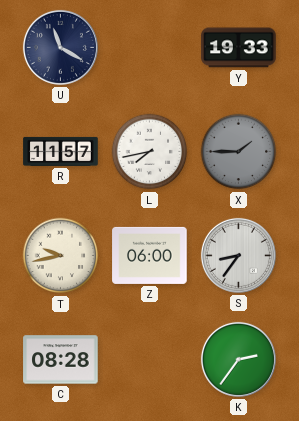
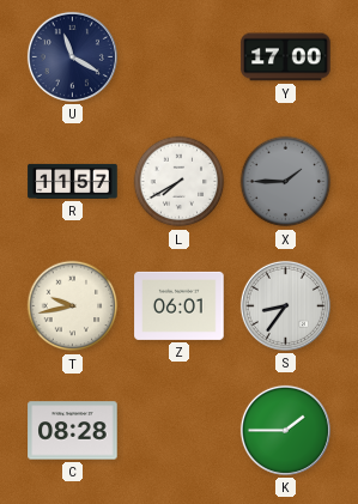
Y: 19:33 -> 17:00 (286, 57)
L: 7:43 -> 7:40 (180, 182)
Z: 06:00 -> 06:01 (180, 305)
K: 2:36 -> 1:45 (285, 430)
